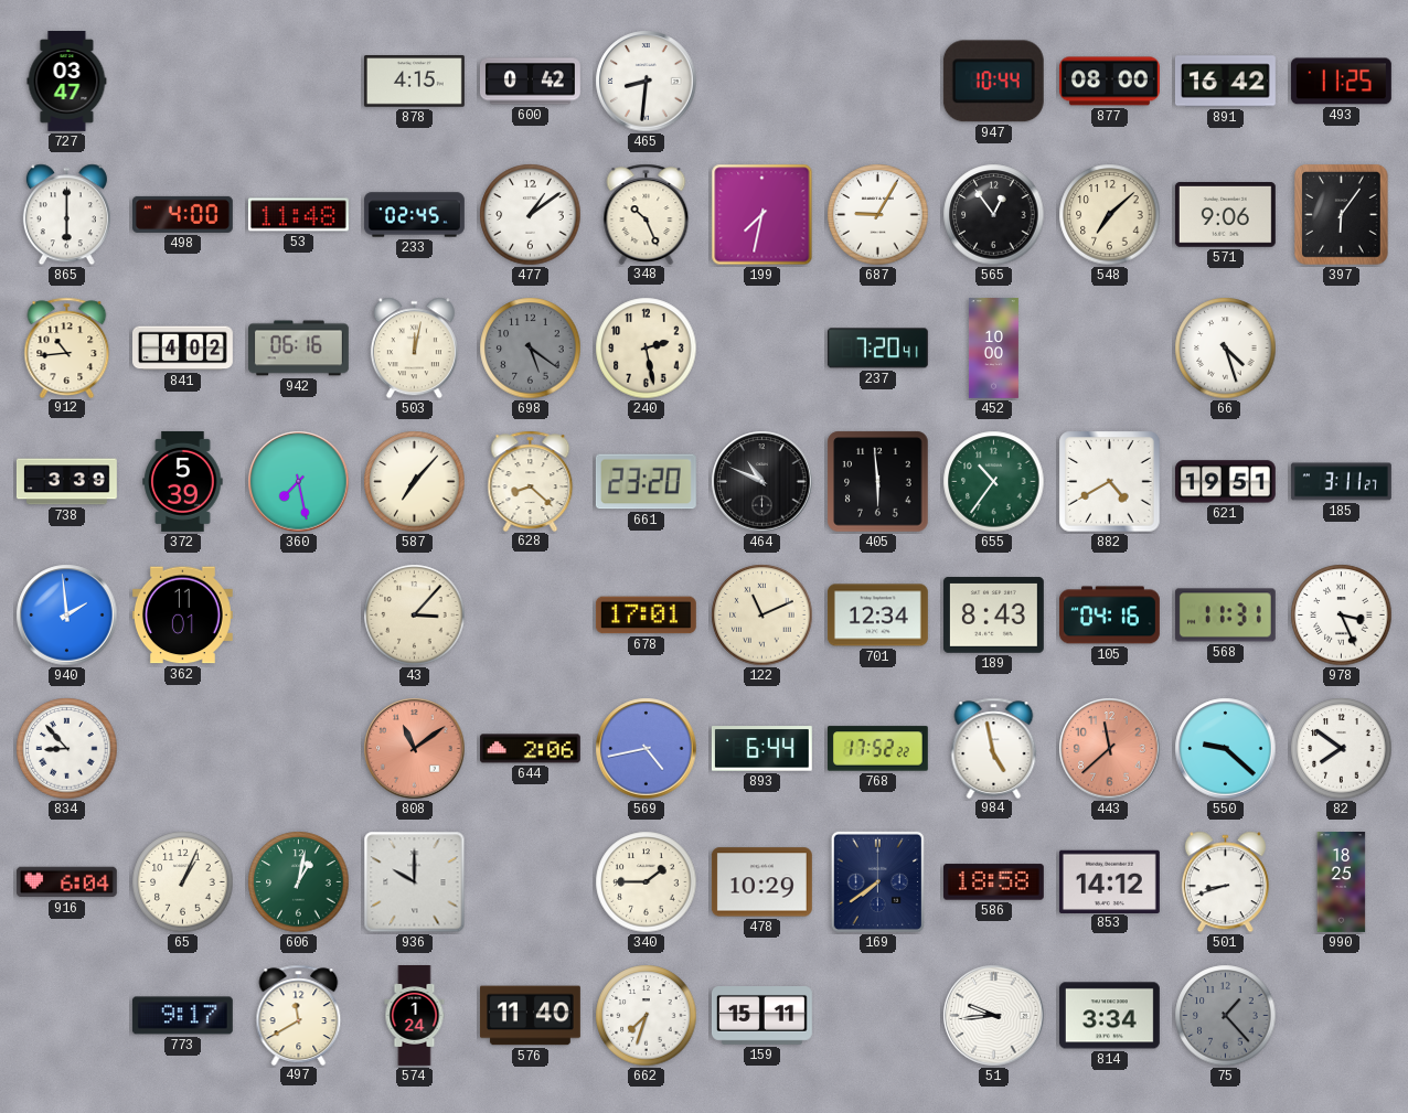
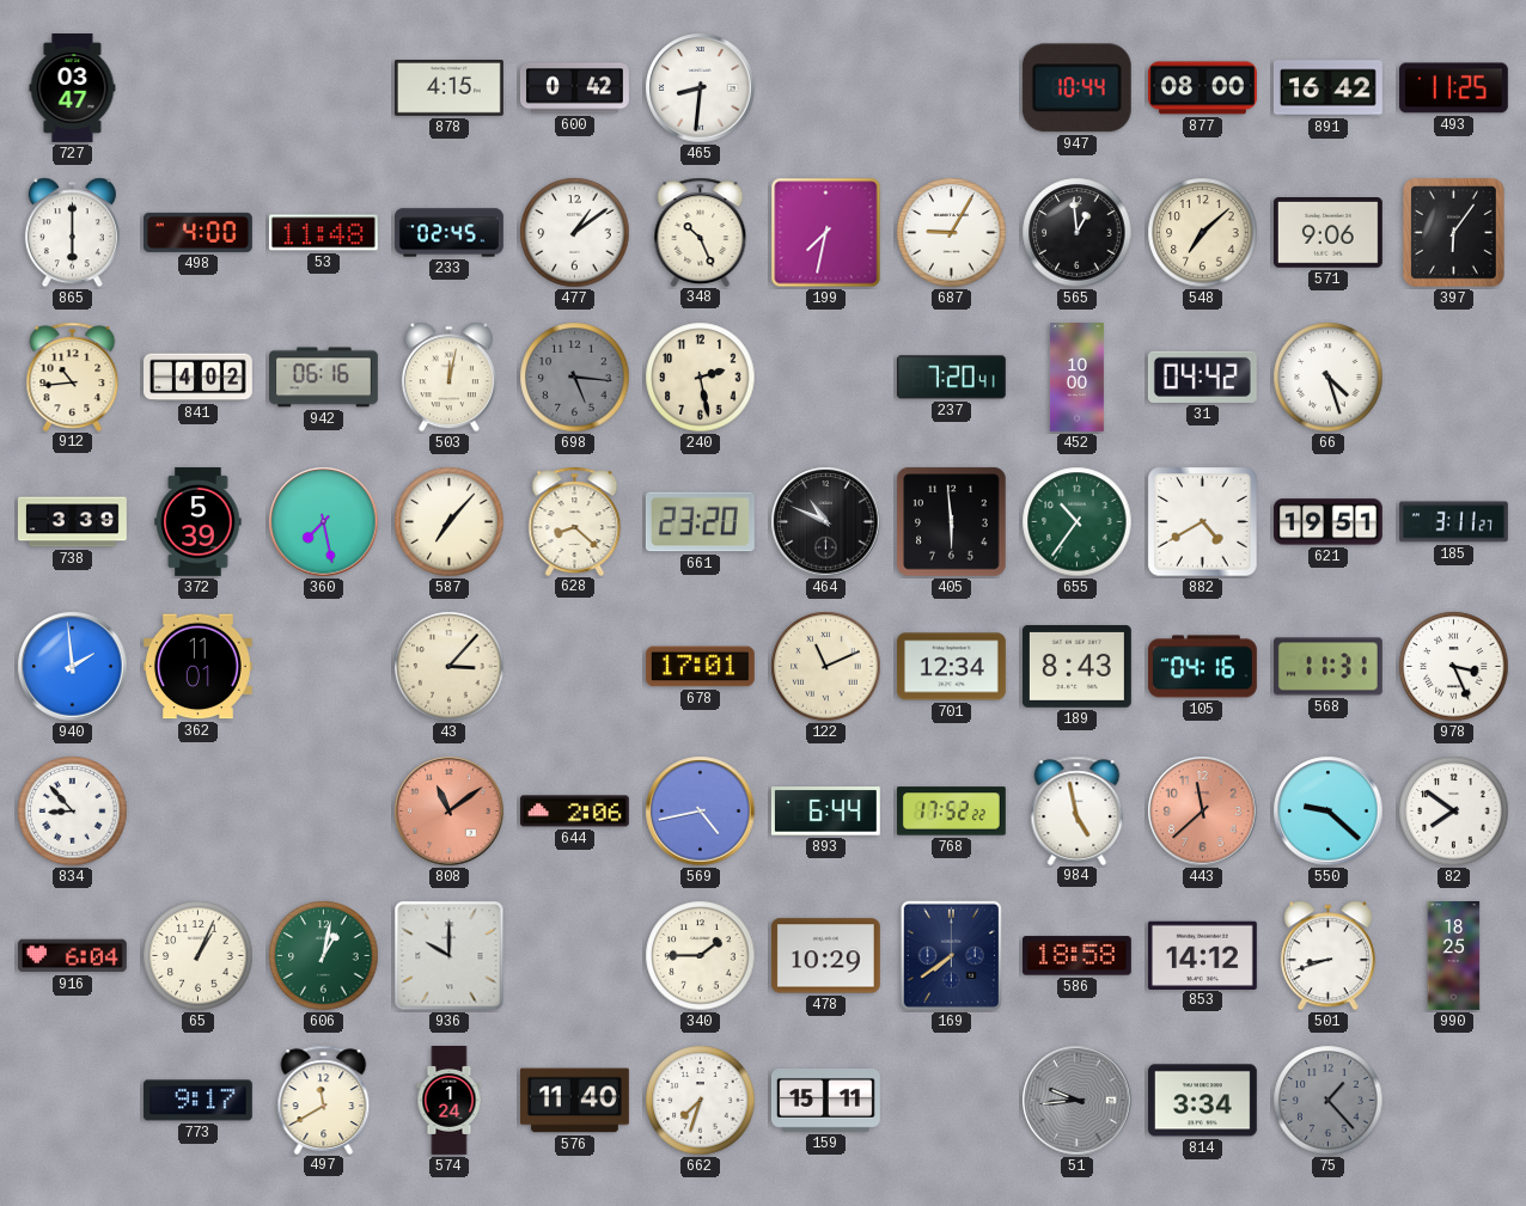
565: 12:54 -> 12:59 (1078, 233)
698: 5:21 -> 5:16 (575, 378)
31: none -> 04:42 (1202, 377)
51 dial: white -> grey (1078, 1101)
